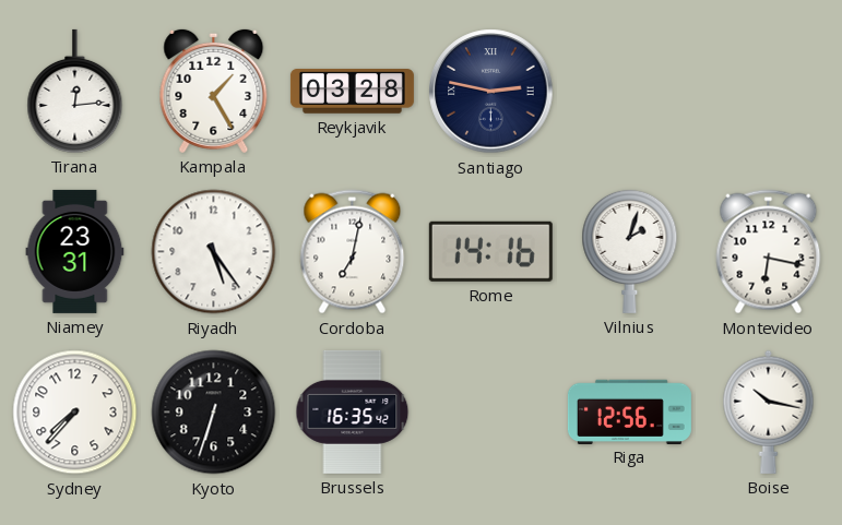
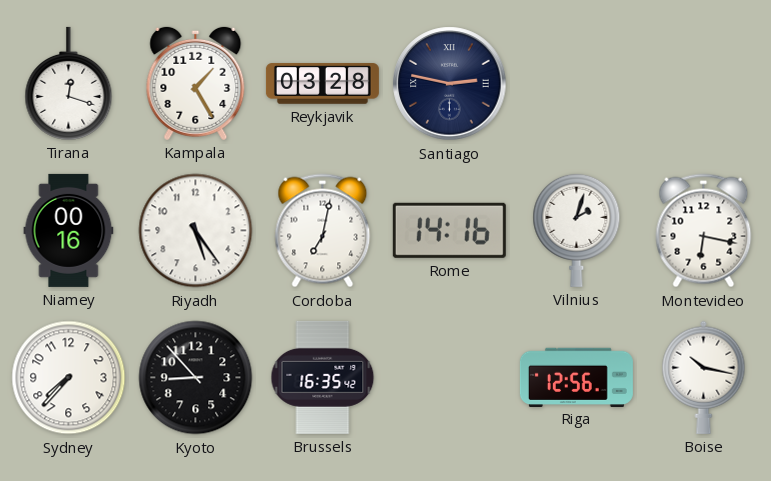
Tirana: 12:14 -> 12:18 (69, 83)
Niamey: 23:31 -> 00:16 (69, 230)
Kyoto: 6:33 -> 8:53 (196, 378)
